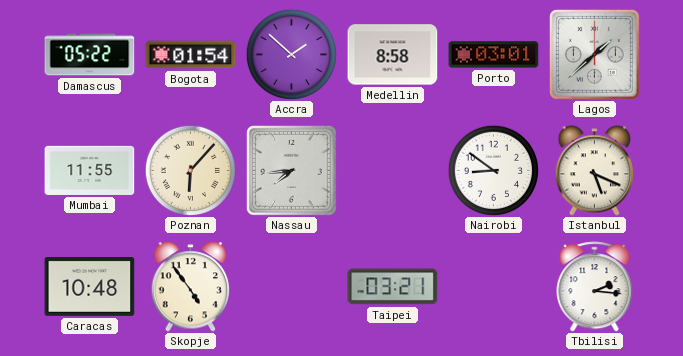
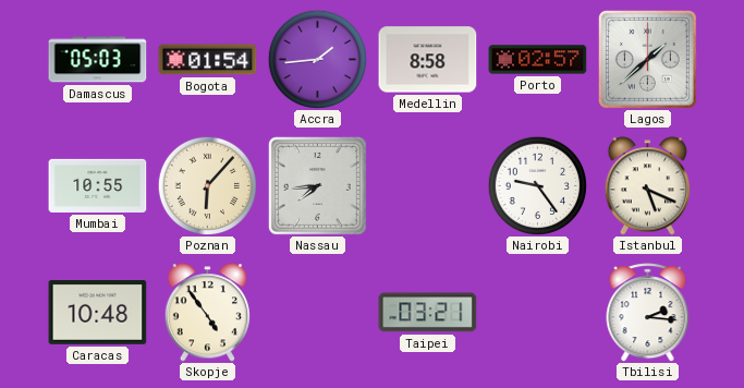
Damascus: 05:22 -> 05:03 (98, 60)
Accra: 1:52 -> 1:44 (317, 59)
Porto: 03:01 -> 02:57 (538, 60)
Mumbai: 11:55 -> 10:55 (98, 185)
Nairobi: 8:51 -> 9:24 (537, 185)
